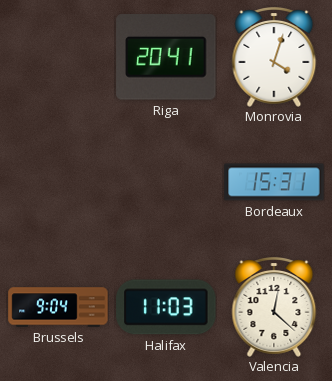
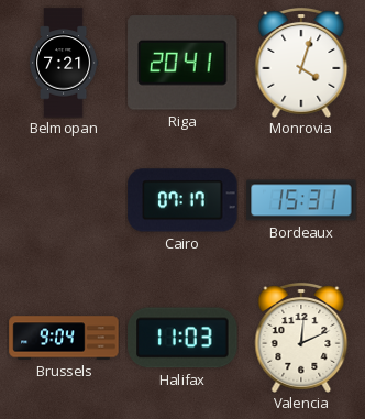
Belmopan: none -> 7:21 (64, 63)
Cairo: none -> 07:17 (182, 200)
Valencia: 12:22 -> 12:11 (301, 339)
